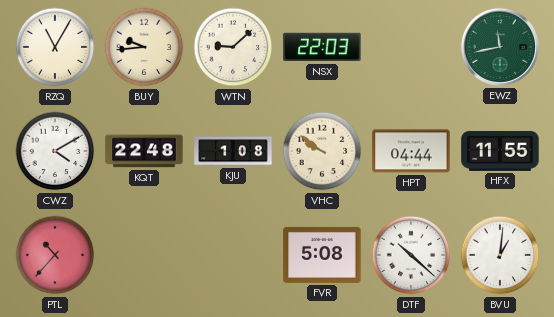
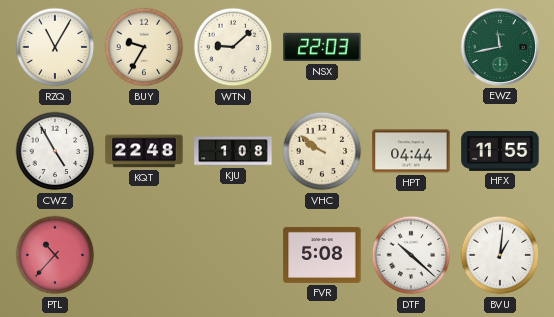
BUY: 9:44 -> 9:35 (144, 47)
CWZ: 4:10 -> 4:55 (55, 151)
